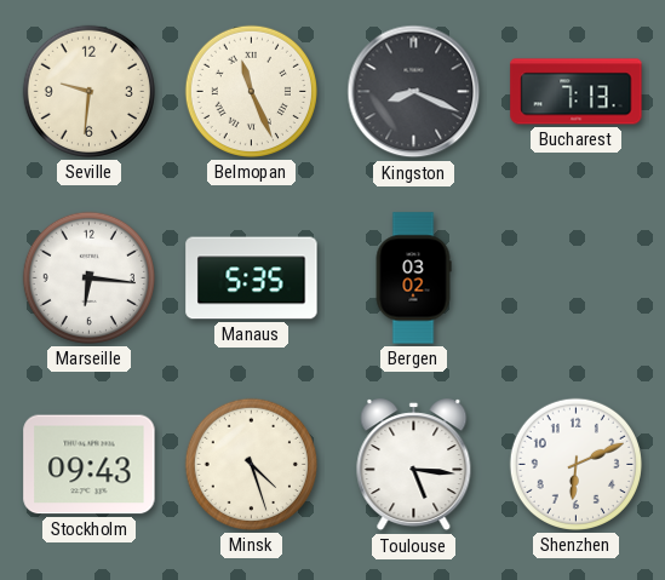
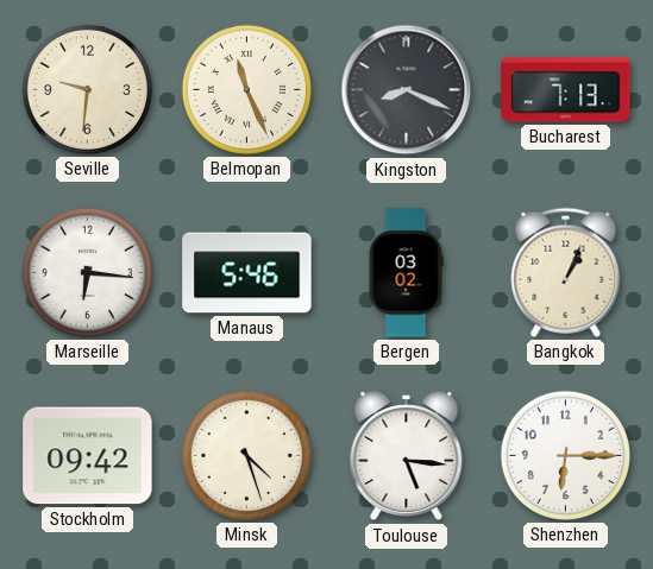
Manaus: 5:35 -> 5:46 (247, 273)
Bangkok: none -> 1:04 (566, 272)
Stockholm: 09:43 -> 09:42 (88, 456)
Shenzhen: 6:11 -> 6:15 (565, 455)
